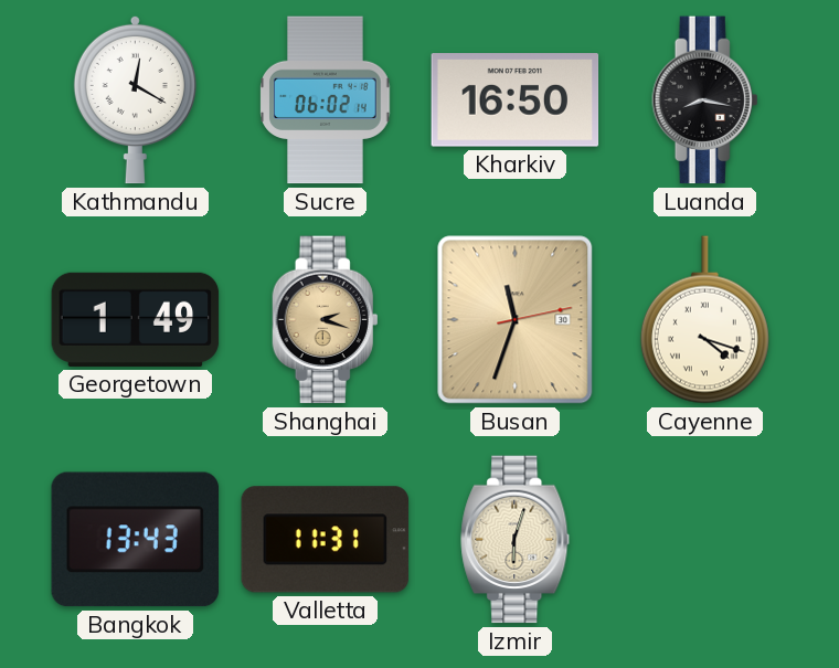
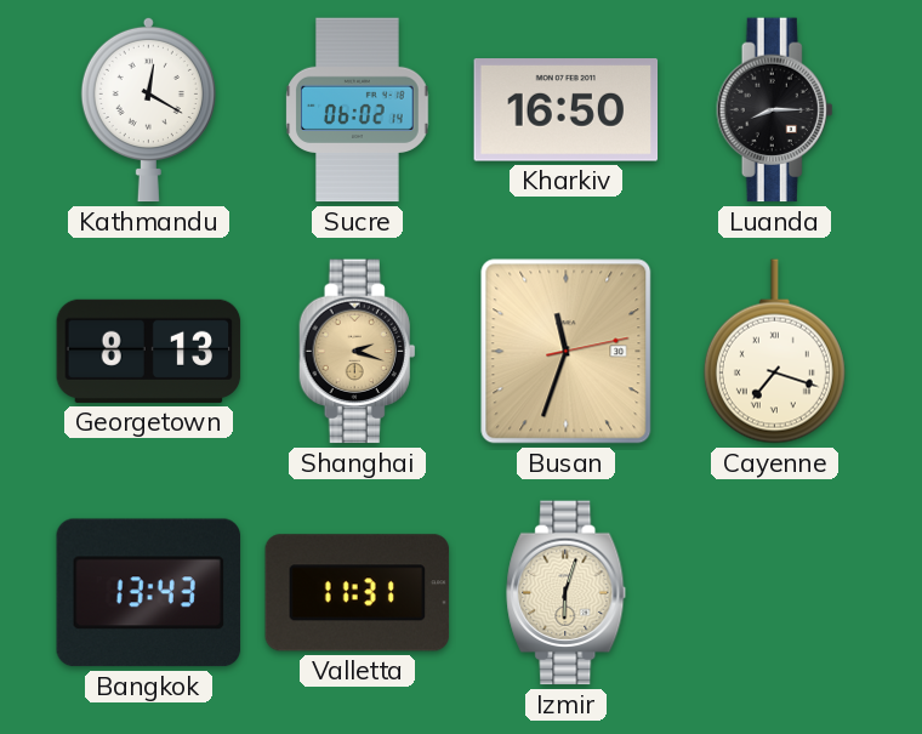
Luanda: 8:17 -> 8:15 (775, 110)
Georgetown: 1:49 -> 8:13 (149, 351)
Cayenne: 4:18 -> 7:18 (774, 352)
